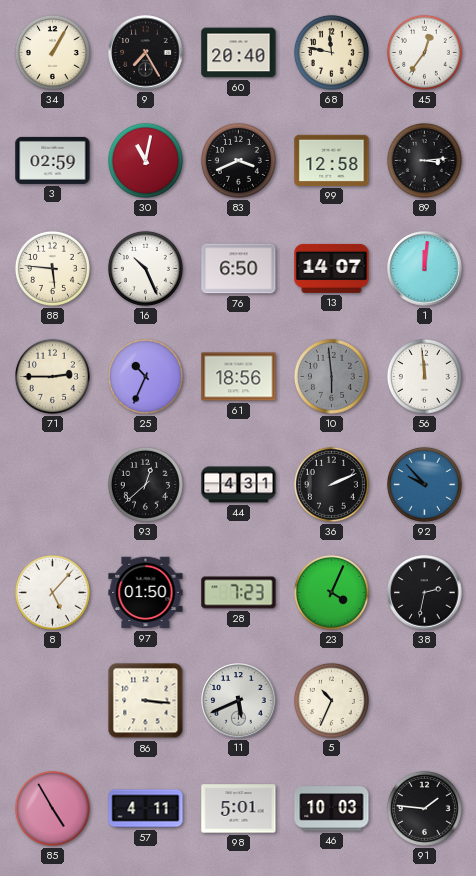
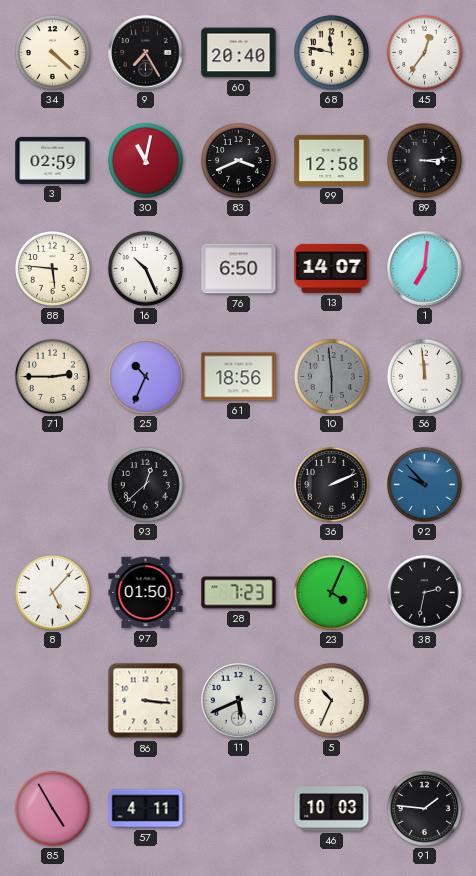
34: 1:05 -> 4:22 (52, 52)
1: 12:01 -> 7:01 (425, 269)
44: 4:31 -> none (239, 485)
98: 5:01 -> none (239, 809)
